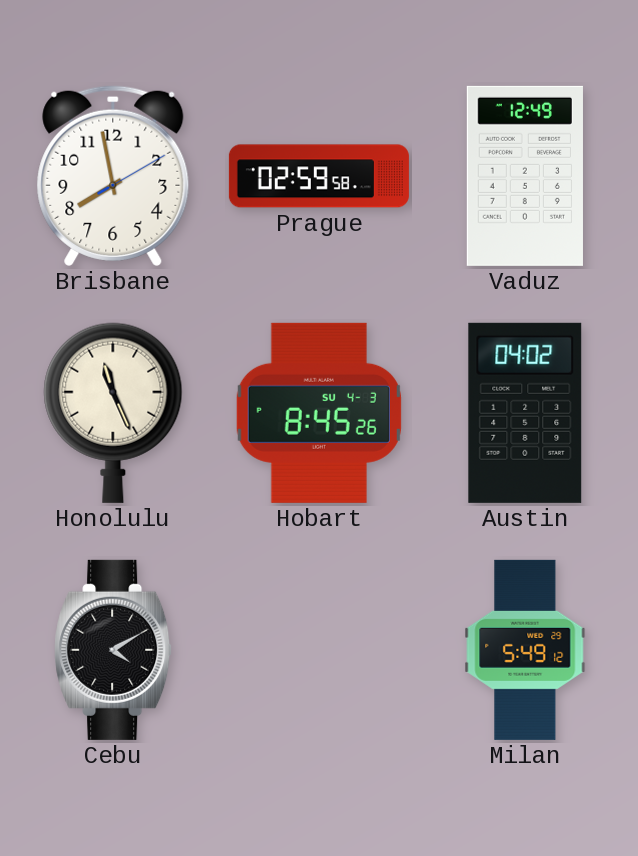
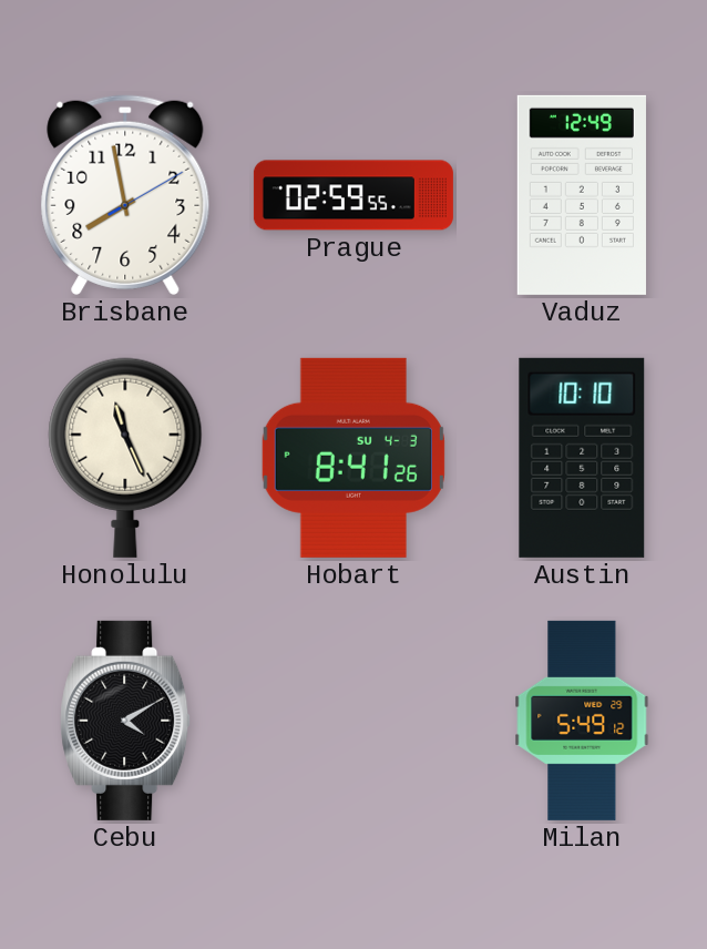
Prague: 02:59:58 -> 02:59:55 (353, 195)
Hobart: 8:45 -> 8:41 (353, 458)
Austin: 04:02 -> 10:10 (582, 458)
